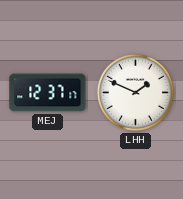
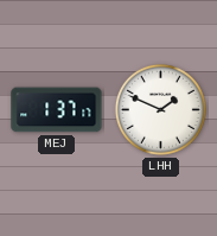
MEJ: 12:37 -> 1:37 (57, 110)
